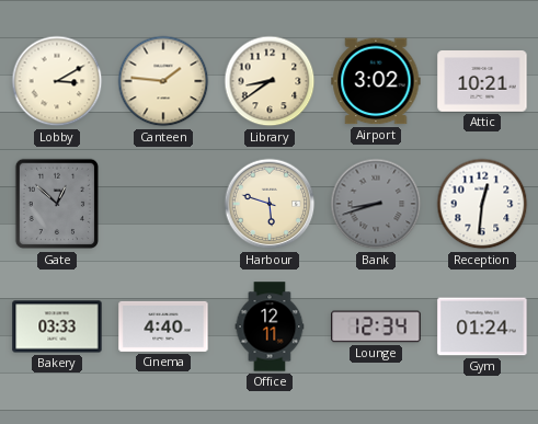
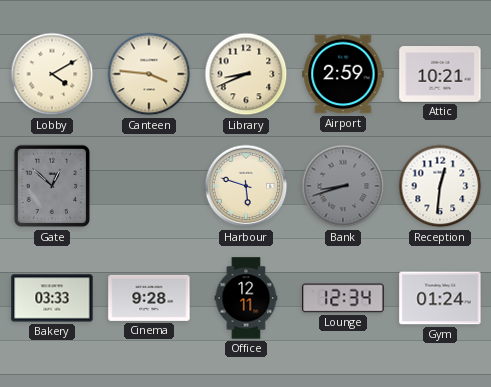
Lobby: 3:10 -> 4:10 (52, 74)
Canteen: 1:46 -> 3:46 (149, 74)
Library: 8:39 -> 8:41 (246, 74)
Airport: 3:02 -> 2:59 (343, 74)
Cinema: 4:40 -> 9:28 (149, 298)
